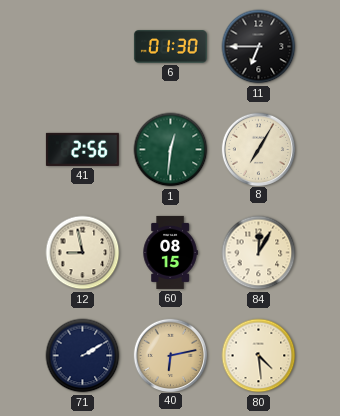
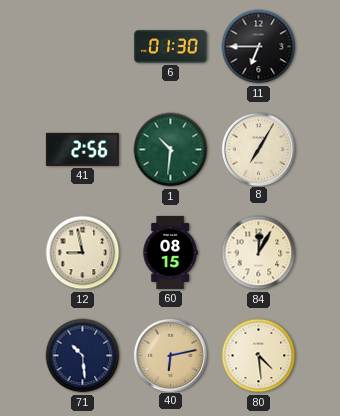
1: 12:31 -> 10:31 (171, 150)
71: 2:10 -> 10:29 (83, 356)
